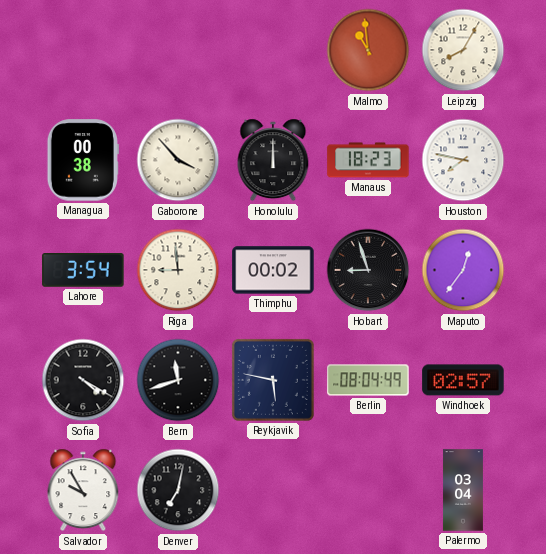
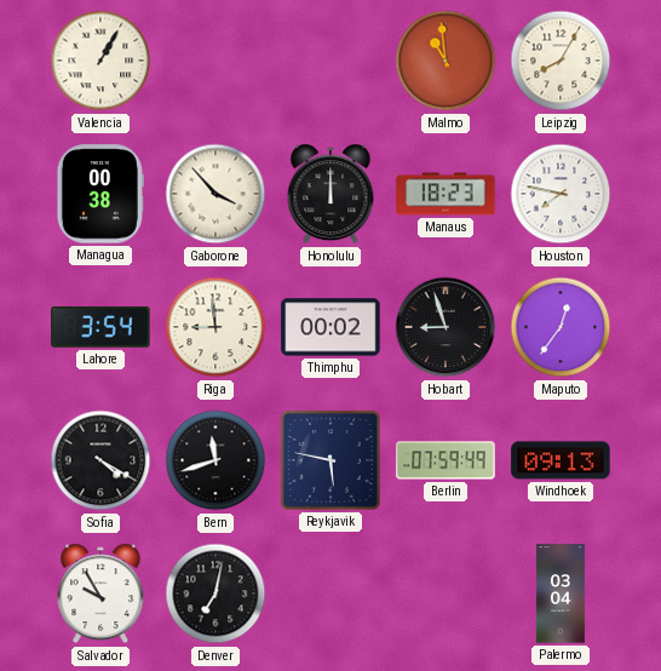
Valencia: none -> 1:05 (100, 61)
Berlin: 08:04 -> 07:59 (446, 460)
Windhoek: 02:57 -> 09:13 (561, 460)
